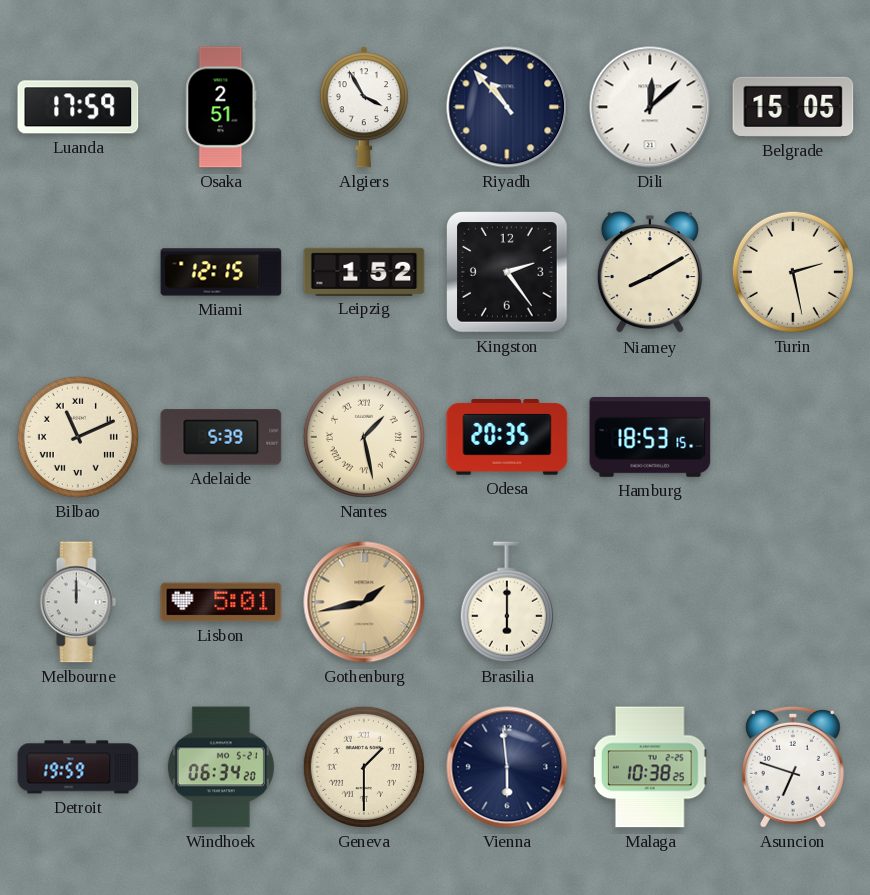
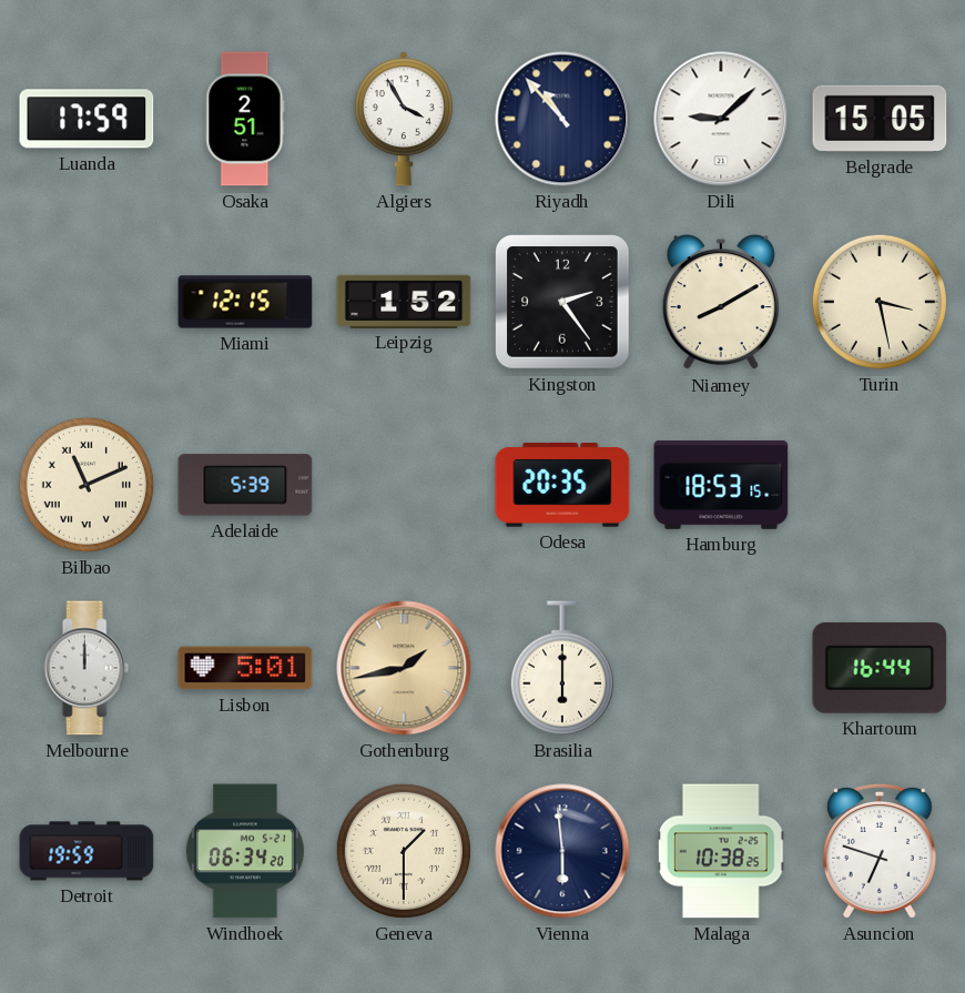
Dili: 12:08 -> 9:08 (721, 119)
Turin: 2:28 -> 3:28 (880, 302)
Nantes: 1:28 -> none (364, 437)
Khartoum: none -> 16:44 (880, 668)
